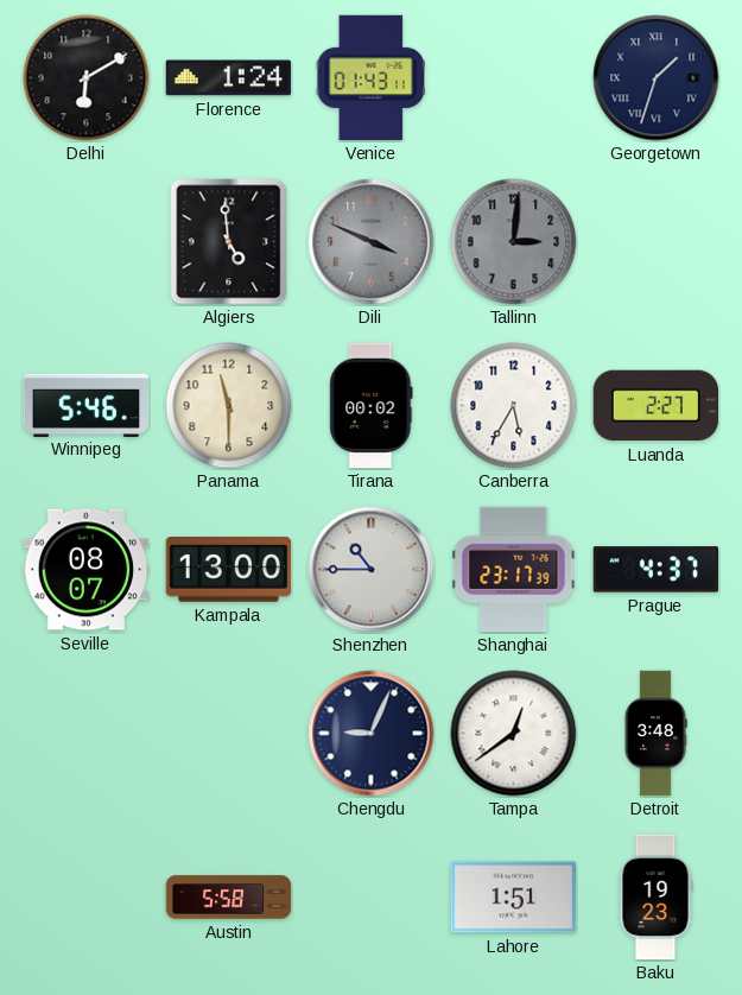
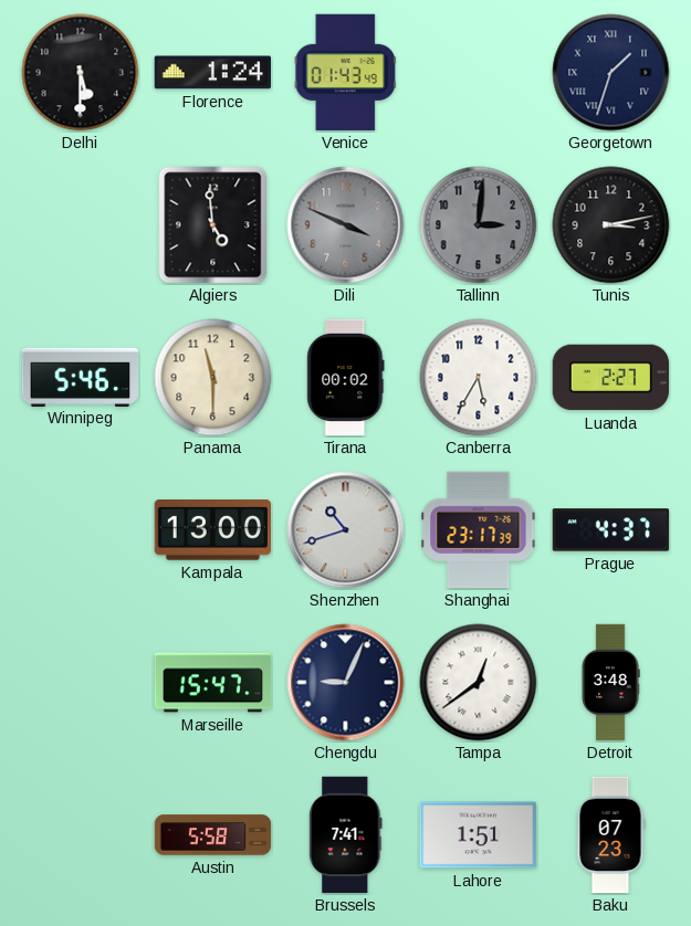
Delhi: 6:10 -> 5:30 (81, 73)
Venice: 01:43:11 -> 01:43:49 (346, 73)
Tunis: none -> 3:13 (611, 225)
Seville: 08:07 -> none (87, 570)
Shenzhen: 10:45 -> 10:42 (346, 530)
Marseille: none -> 15:47 (213, 683)
Brussels: none -> 7:41 (346, 835)
Baku: 19:23 -> 07:23 (610, 835)
